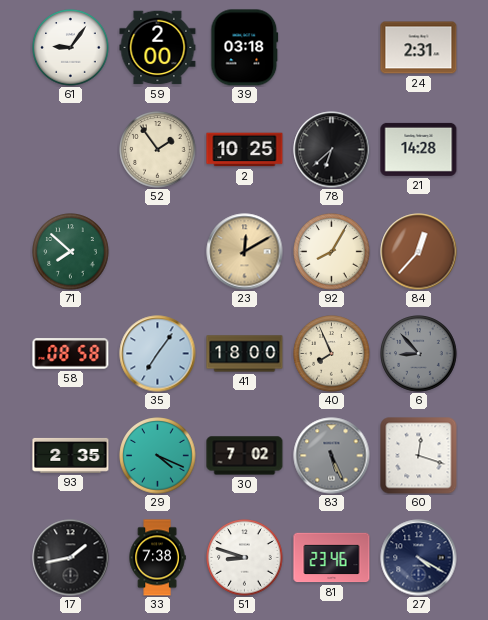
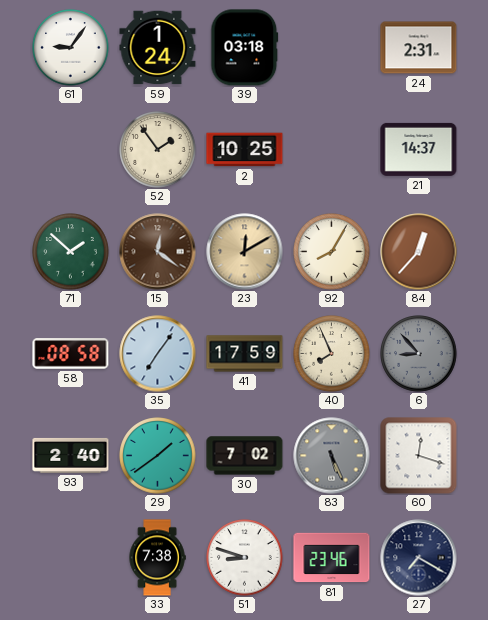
59: 2:00 -> 1:24 (158, 48)
78: 6:38 -> none (332, 150)
21: 14:28 -> 14:37 (419, 149)
71: 7:52 -> 1:52 (71, 252)
15: none -> 12:21 (158, 252)
41: 18:00 -> 17:59 (245, 354)
93: 2:35 -> 2:40 (71, 455)
29: 4:19 -> 1:39 (158, 456)
17: 1:43 -> none (71, 558)
27: 4:20 -> 7:20 (419, 558)
